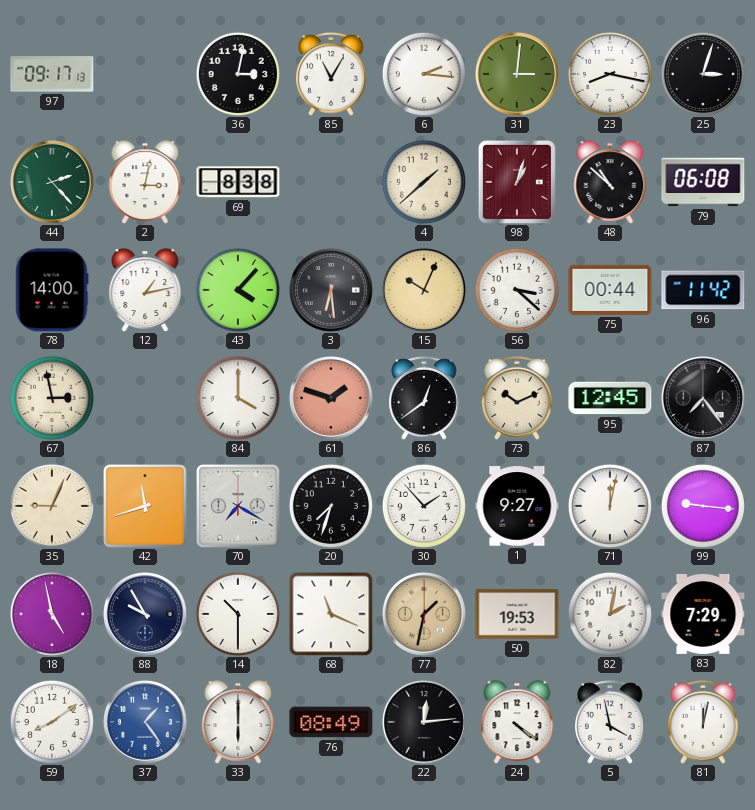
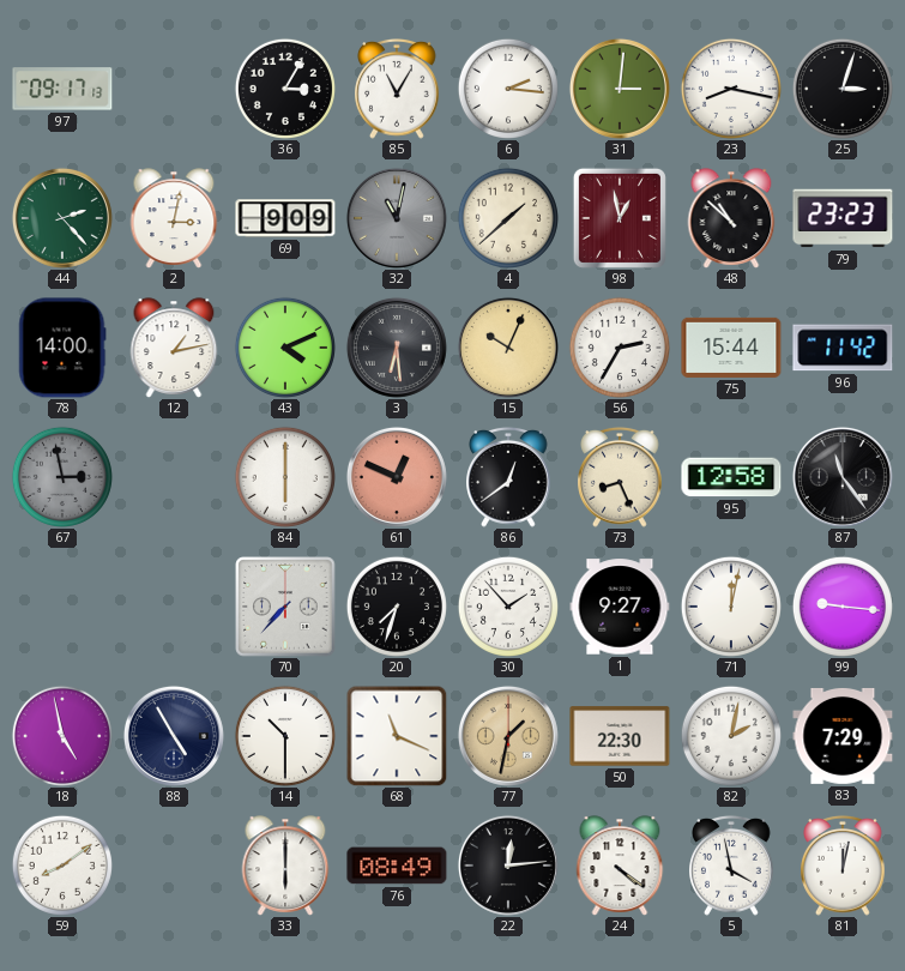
36: 3:02 -> 3:05 (285, 89)
69: 8:38 -> 9:09 (285, 218)
32: none -> 11:02 (397, 218)
98: 1:03 -> 12:58 (620, 218)
79: 06:08 -> 23:23 (843, 218)
43: 4:07 -> 4:11 (285, 348)
56: 3:22 -> 2:35 (620, 348)
75: 00:44 -> 15:44 (731, 348)
67 dial: cream -> grey (62, 477)
84: 4:00 -> 6:00 (285, 477)
61: 1:48 -> 12:49 (397, 477)
73: 10:11 -> 8:26 (620, 477)
95: 12:45 -> 12:58 (731, 477)
87: 7:24 -> 11:24 (843, 477)
35: 9:04 -> none (52, 506)
42: 11:42 -> none (145, 506)
70: 7:20 -> 7:37 (285, 607)
88: 9:55 -> 4:55 (174, 736)
50: 19:53 -> 22:30 (620, 736)
37: 1:24 -> none (145, 722)
